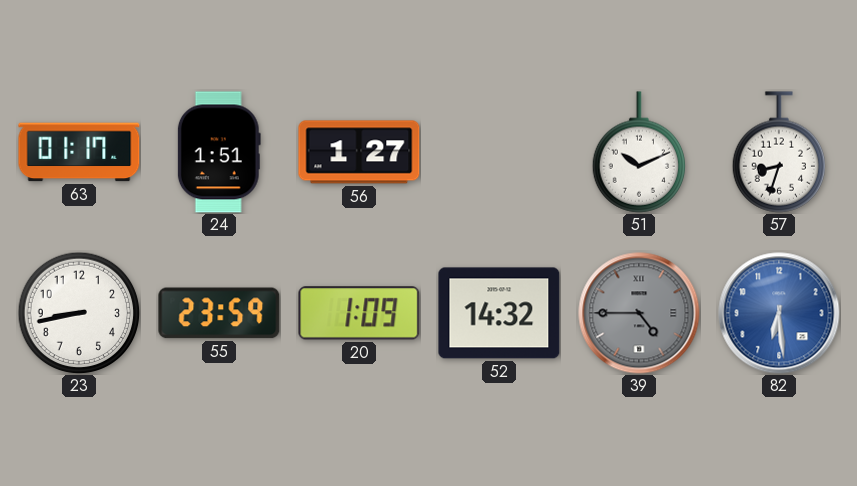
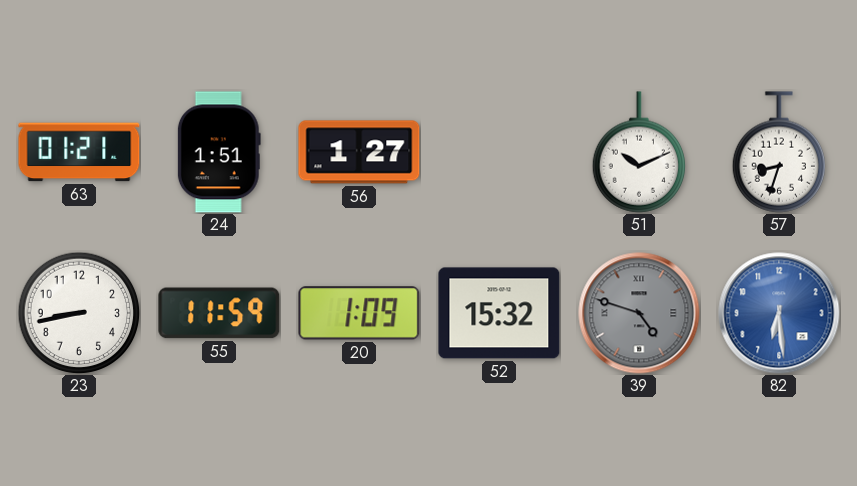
63: 01:17 -> 01:21 (79, 152)
55: 23:59 -> 11:59 (219, 313)
52: 14:32 -> 15:32 (499, 313)
39: 4:45 -> 4:48 (639, 313)
